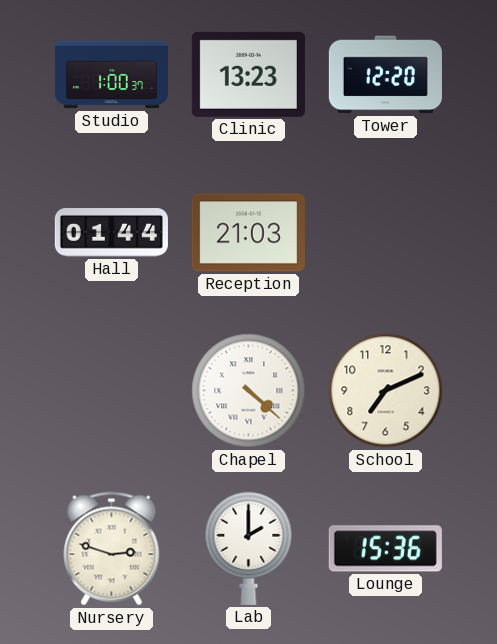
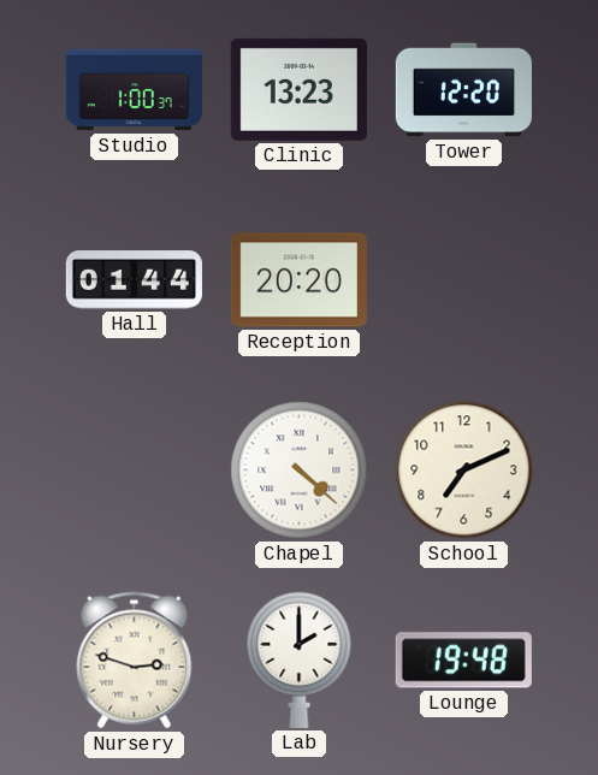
Reception: 21:03 -> 20:20 (298, 280)
Lounge: 15:36 -> 19:48 (463, 661)
